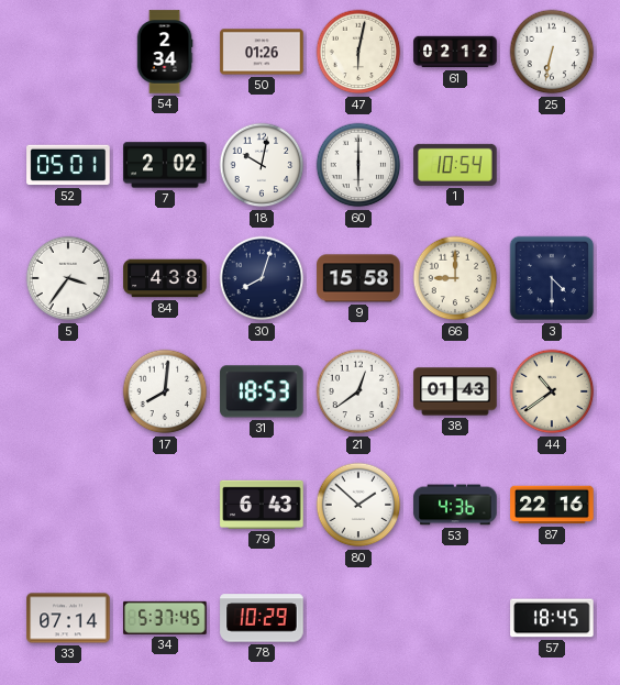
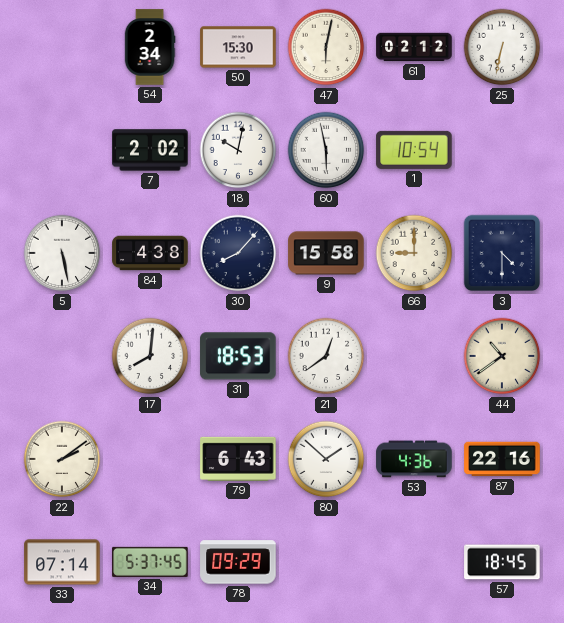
50: 01:26 -> 15:30 (238, 47)
52: 05:01 -> none (68, 165)
60: 6:00 -> 5:58 (326, 150)
5: 3:36 -> 5:28 (62, 253)
30: 8:03 -> 8:07 (238, 253)
38: 01:43 -> none (455, 391)
22: none -> 2:09 (62, 459)
78: 10:29 -> 09:29 (238, 562)
